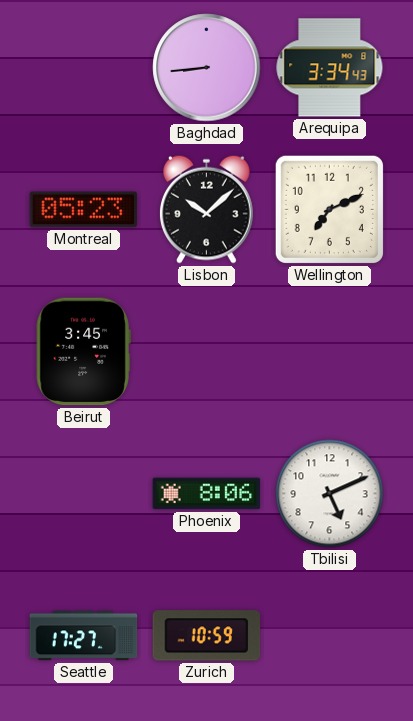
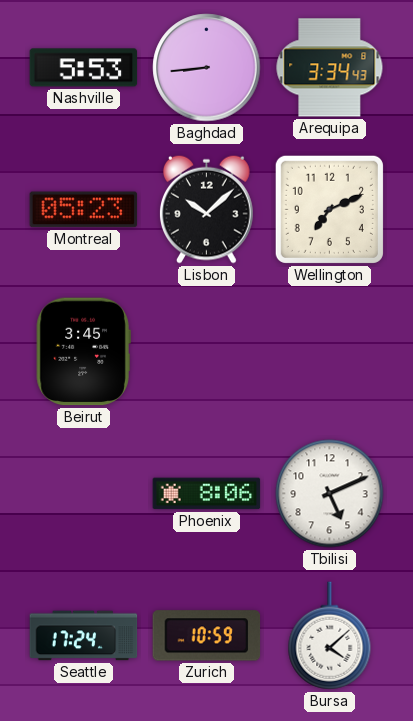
Nashville: none -> 5:53 (84, 68)
Seattle: 17:27 -> 17:24 (84, 636)
Bursa: none -> 4:08 (330, 636)
